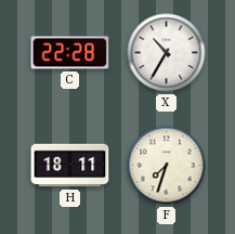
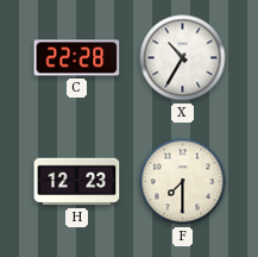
H: 18:11 -> 12:23 (77, 182)
F: 7:33 -> 7:30 (183, 182)
